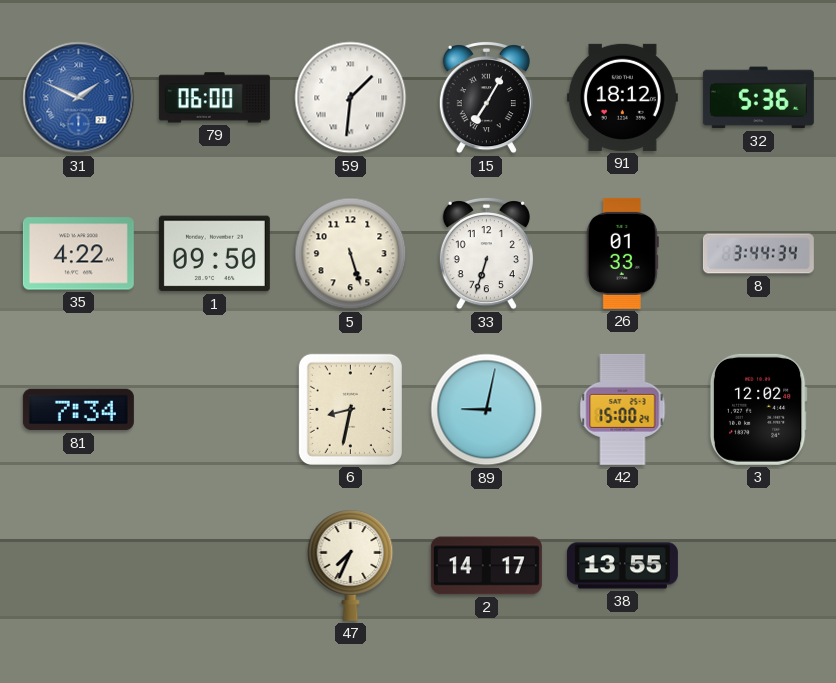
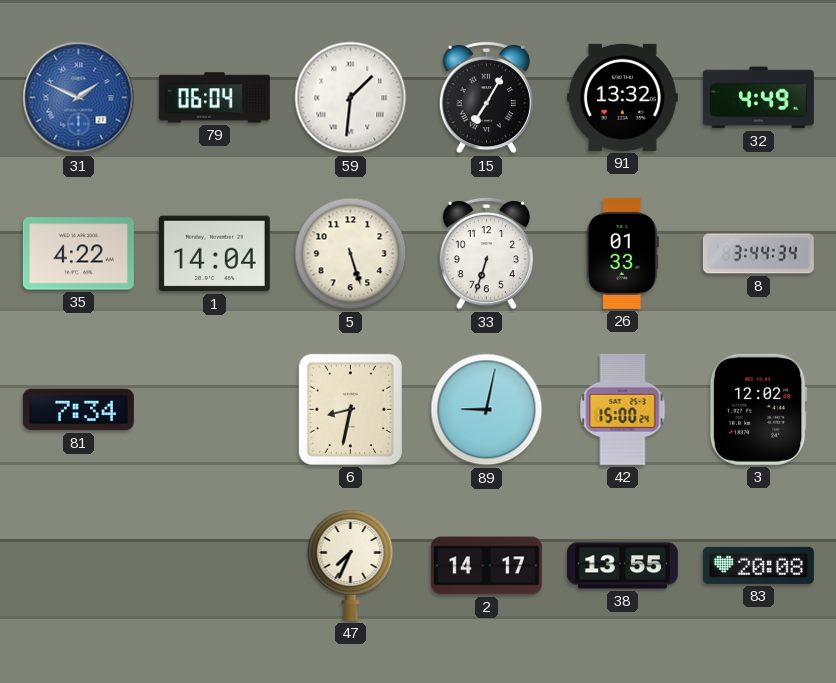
79: 06:00 -> 06:04 (214, 98)
91: 18:12 -> 13:32 (622, 97)
32: 5:36 -> 4:49 (758, 98)
1: 09:50 -> 14:04 (214, 254)
83: none -> 20:08 (758, 565)
